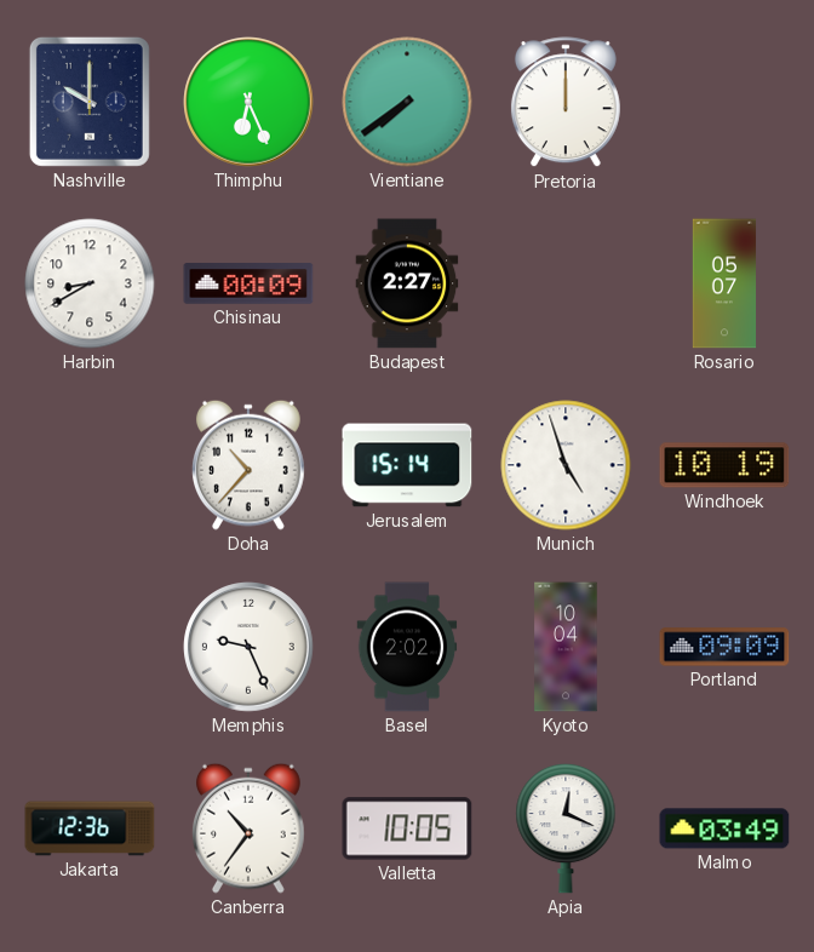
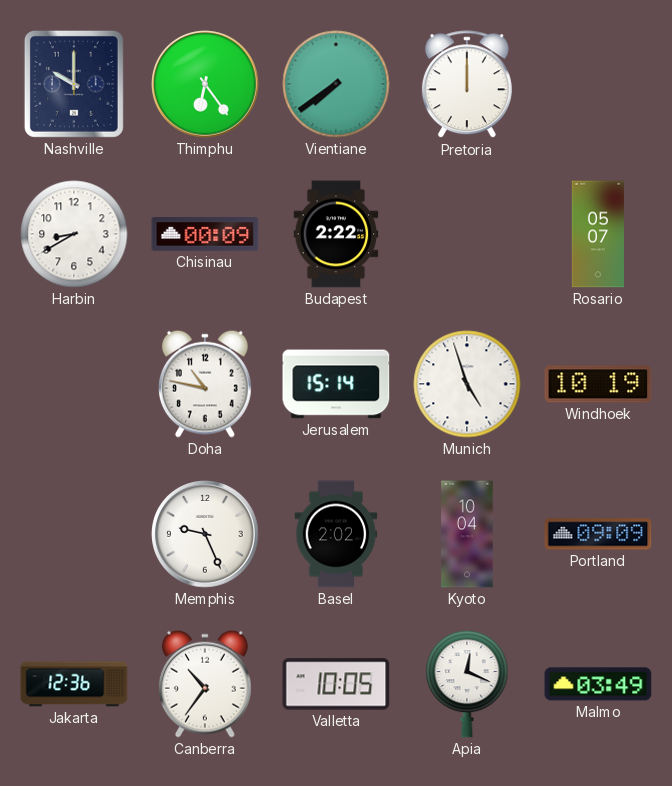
Thimphu: 6:26 -> 6:24 (205, 84)
Budapest: 2:27 -> 2:22 (336, 234)
Doha: 10:37 -> 10:47 (205, 384)
